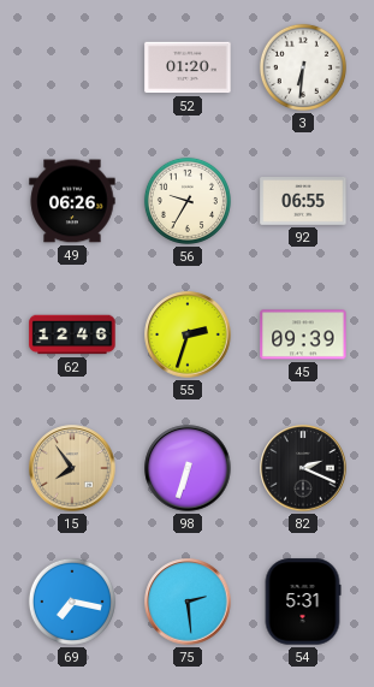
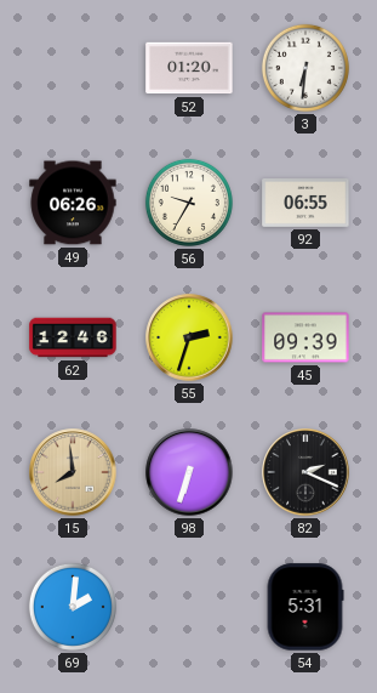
15: 7:54 -> 7:59 (73, 472)
69: 7:17 -> 2:01 (73, 607)
75: 2:29 -> none (188, 602)
